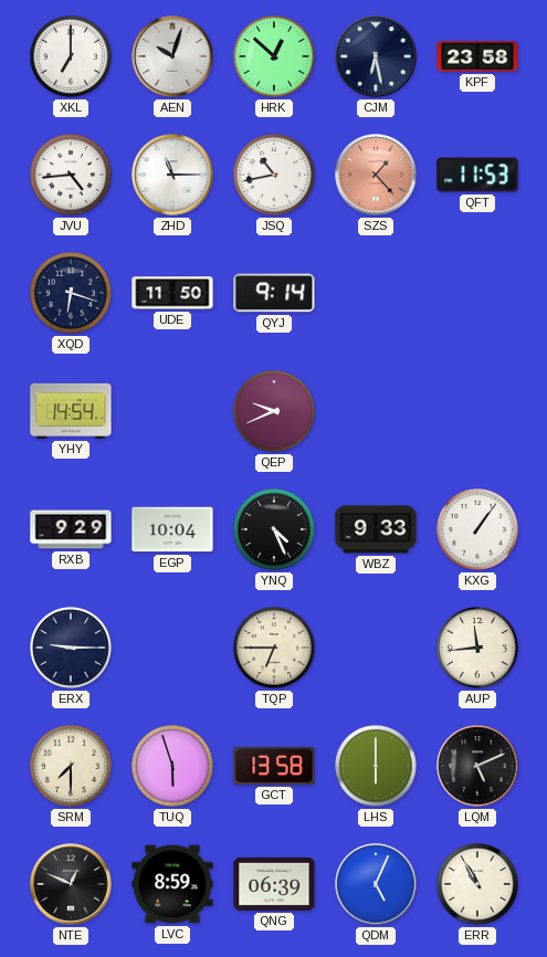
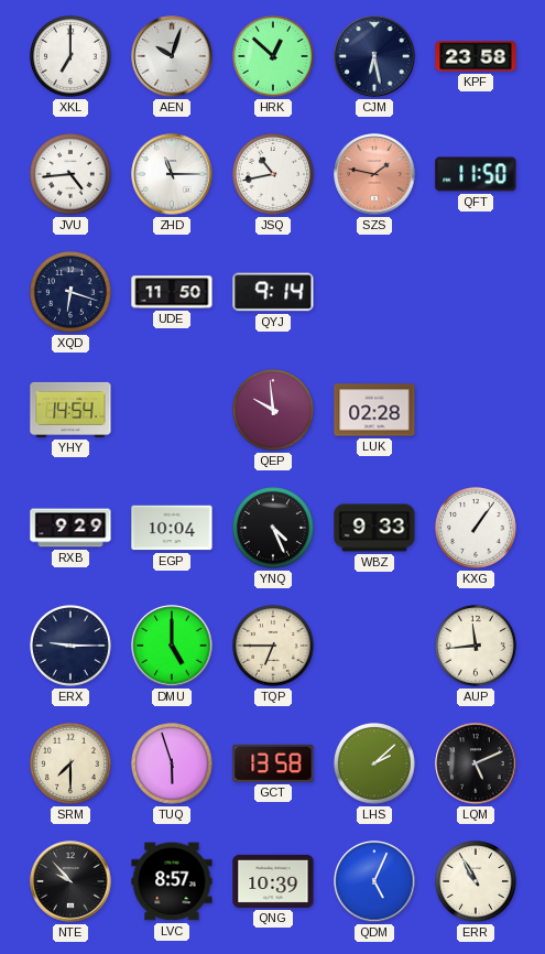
SZS: 1:23 -> 1:47 (374, 174)
QFT: 11:53 -> 11:50 (476, 174)
QEP: 9:41 -> 9:59 (274, 411)
LUK: none -> 02:28 (374, 410)
DMU: none -> 5:00 (172, 646)
LHS: 6:00 -> 2:08 (375, 765)
NTE: 12:49 -> 9:53 (70, 881)
LVC: 8:59 -> 8:57 (172, 881)
QNG: 06:39 -> 10:39 (273, 881)
